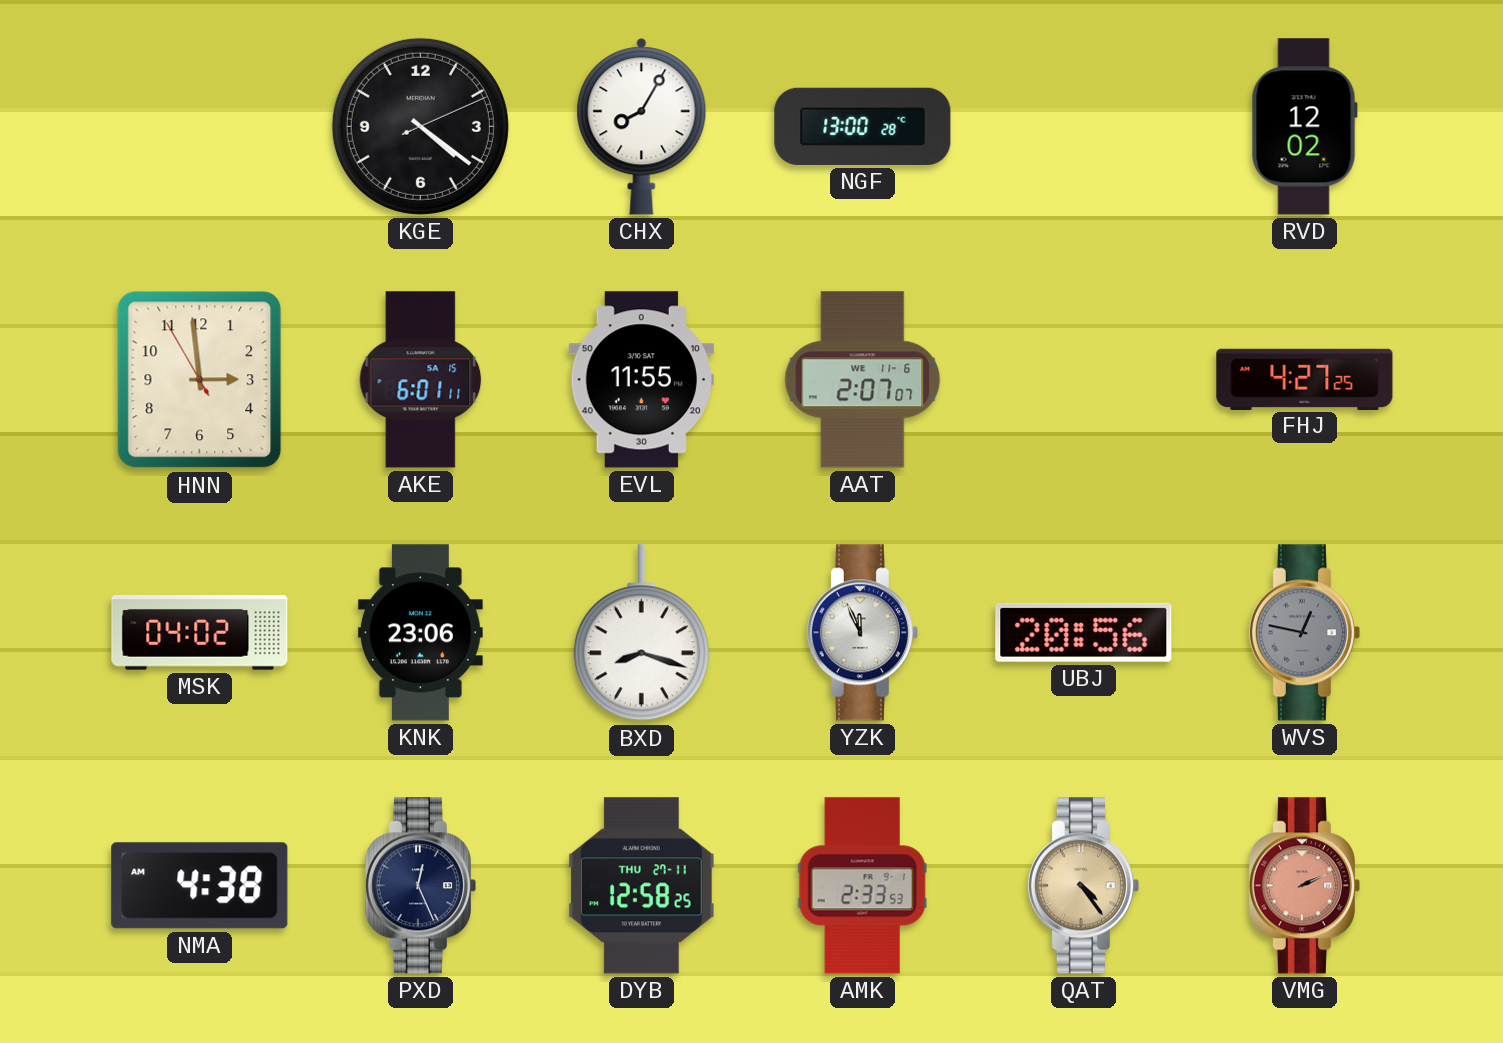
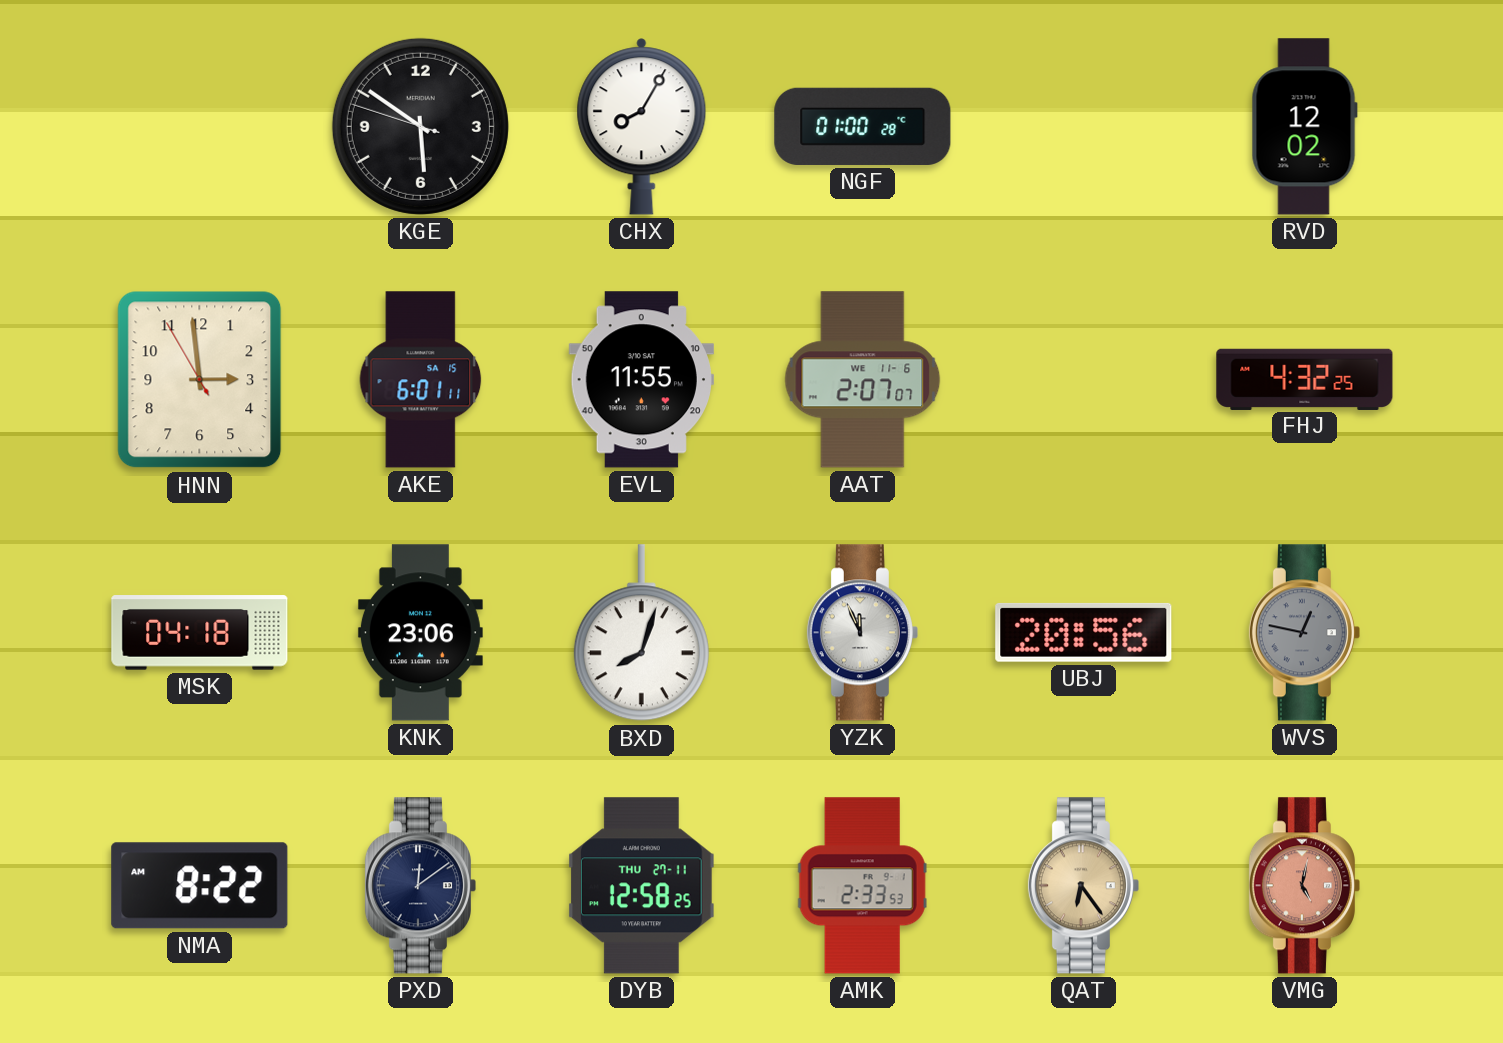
KGE: 4:21 -> 5:50 (420, 126)
NGF: 13:00 -> 01:00 (863, 126)
FHJ: 4:27 -> 4:32 (1305, 379)
MSK: 04:02 -> 04:18 (200, 633)
BXD: 8:18 -> 8:03 (641, 633)
NMA: 4:38 -> 8:22 (200, 886)
PXD: 12:26 -> 12:09 (420, 886)
QAT: 4:24 -> 6:24 (1083, 886)
VMG: 2:11 -> 5:02 (1304, 886)
